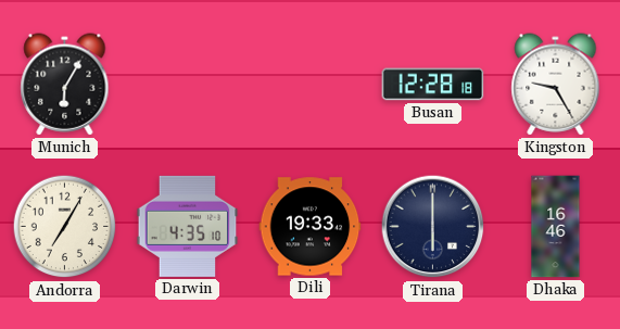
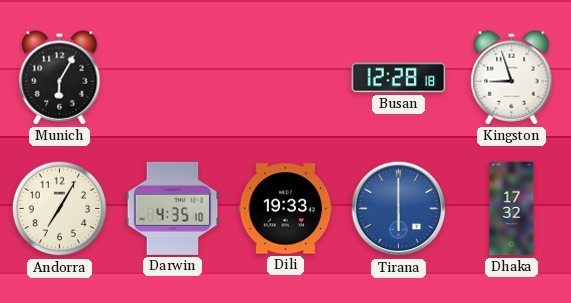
Kingston: 9:25 -> 8:57 (512, 78)
Tirana dial: navy -> blue (399, 209)
Dhaka: 16:46 -> 17:32 (512, 209)
